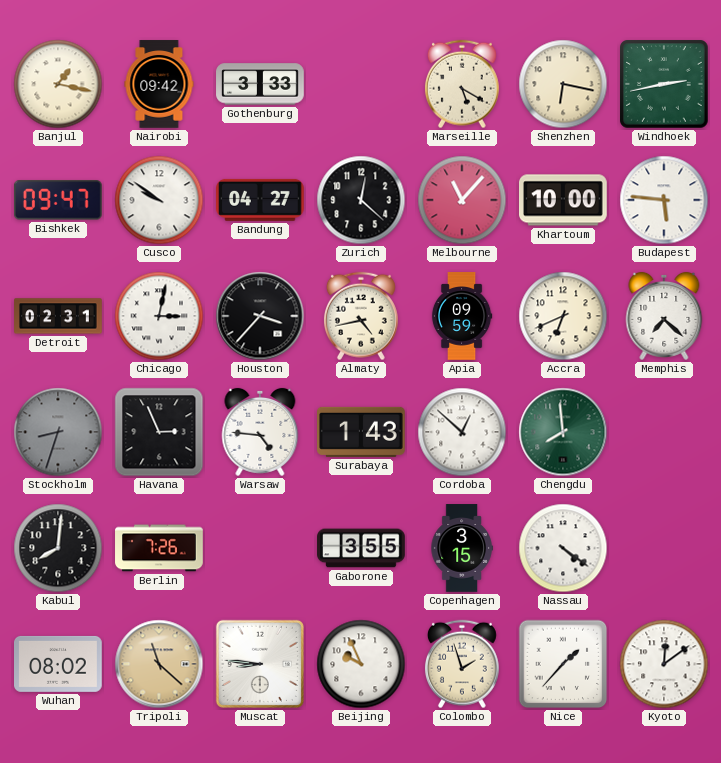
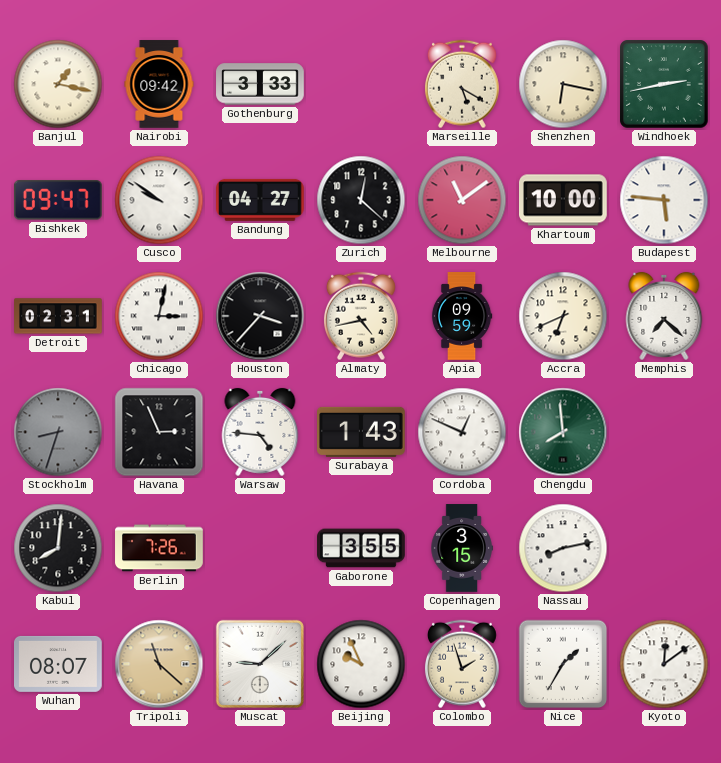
Melbourne: 11:07 -> 11:09 (462, 200)
Cordoba: 12:52 -> 12:49 (462, 432)
Nassau: 4:21 -> 8:13 (563, 548)
Wuhan: 08:02 -> 08:07 (59, 664)
Muscat: 8:46 -> 9:08 (260, 664)
Nice: 1:37 -> 1:35 (563, 664)
